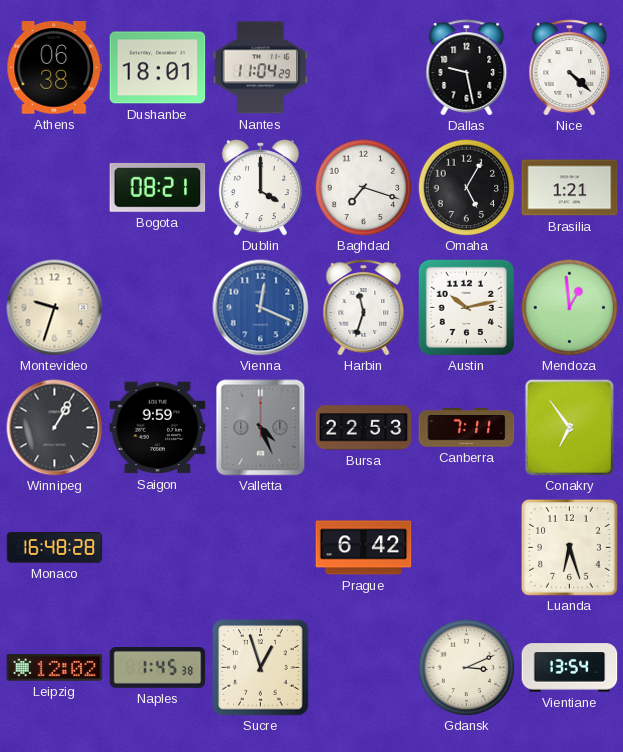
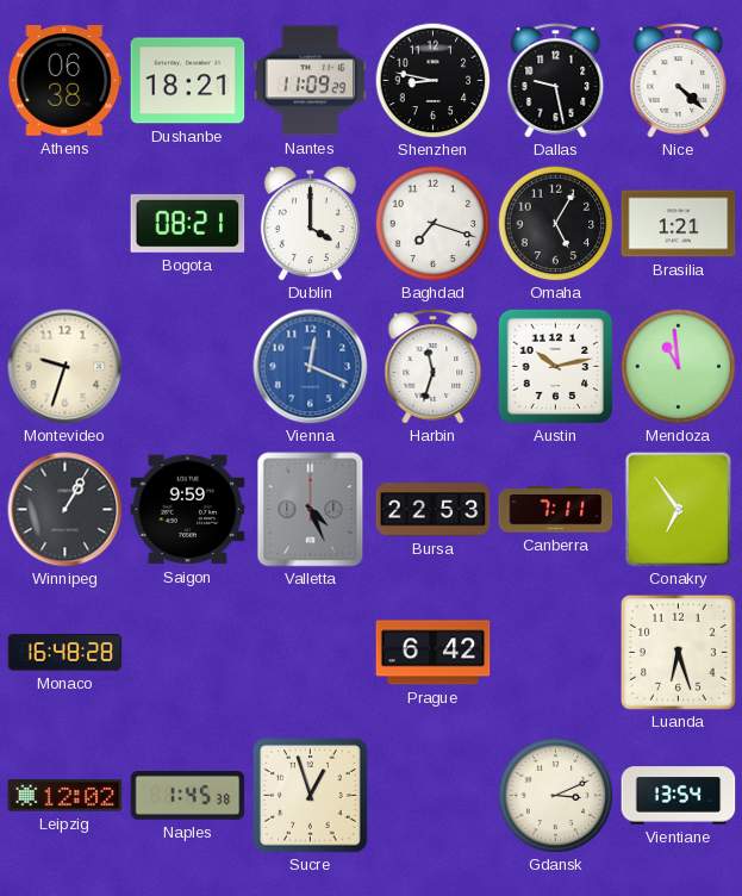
Dushanbe: 18:01 -> 18:21 (188, 81)
Nantes: 11:04 -> 11:09 (311, 81)
Shenzhen: none -> 8:47 (432, 80)
Mendoza: 12:59 -> 10:59 (678, 366)
